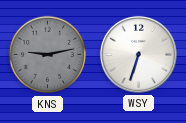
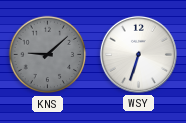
KNS: 9:13 -> 9:08 (48, 55)
